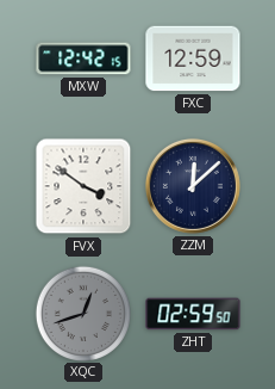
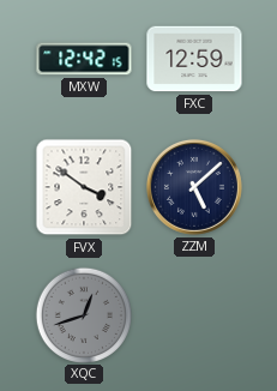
ZZM: 12:08 -> 5:08 (194, 187)
ZHT: 02:59 -> none (193, 314)
